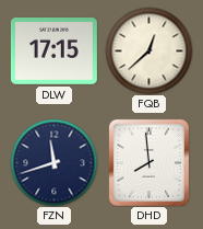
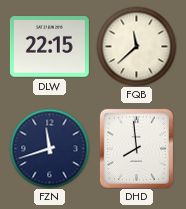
DLW: 17:15 -> 22:15 (49, 47)
FQB: 12:38 -> 11:38 (136, 46)
